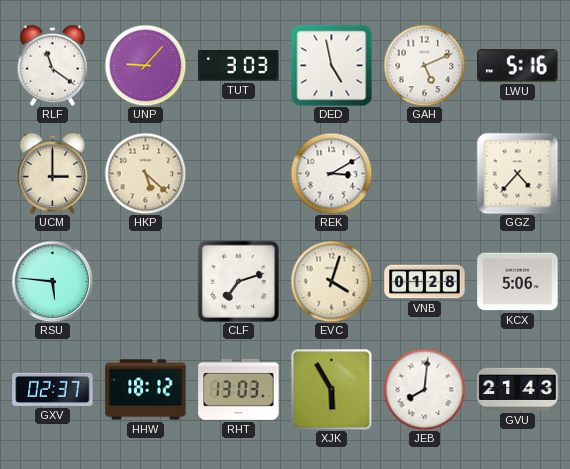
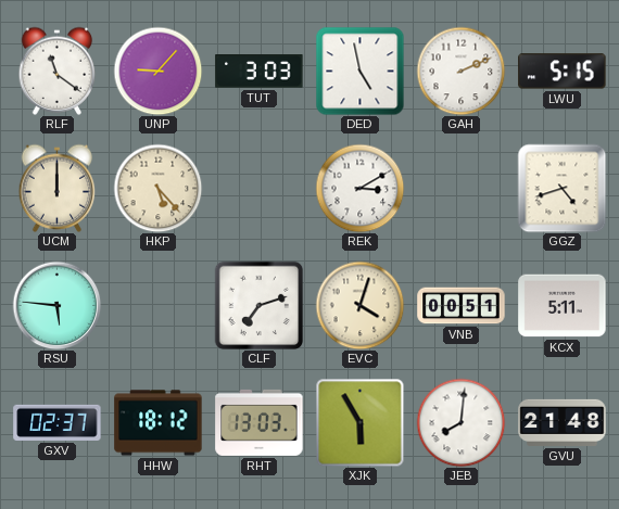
GAH: 5:11 -> 2:11 (460, 71)
LWU: 5:16 -> 5:15 (563, 72)
UCM: 3:00 -> 12:00 (58, 188)
HKP: 5:22 -> 5:23 (157, 188)
GGZ: 4:37 -> 4:42 (561, 188)
VNB: 01:28 -> 00:51 (462, 306)
KCX: 5:06 -> 5:11 (563, 306)
GVU: 21:43 -> 21:48 (563, 422)
